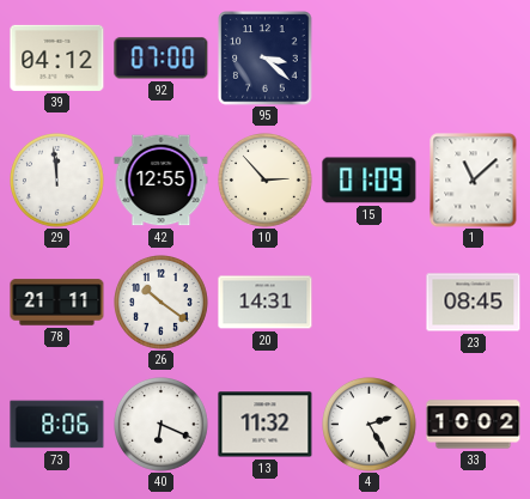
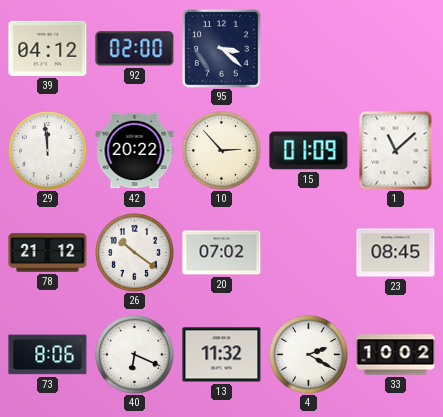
92: 07:00 -> 02:00 (135, 49)
42: 12:55 -> 20:22 (135, 151)
78: 21:11 -> 21:12 (48, 253)
20: 14:31 -> 07:02 (222, 253)
4: 2:25 -> 2:20 (309, 355)
